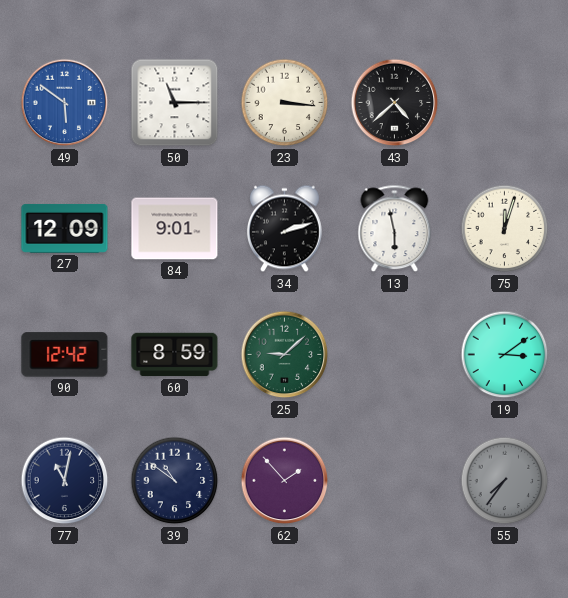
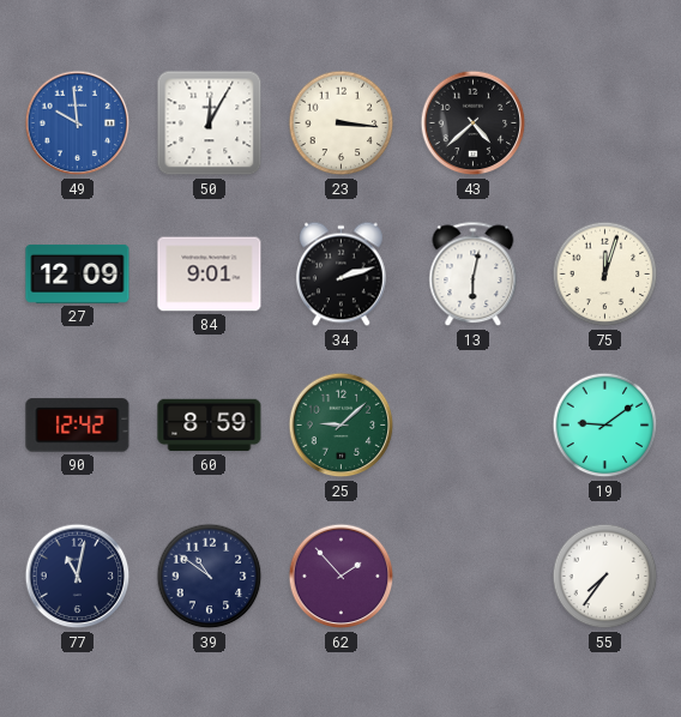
49: 5:51 -> 9:59 (78, 123)
50: 11:15 -> 12:05 (210, 123)
13: 5:58 -> 6:02 (474, 275)
19: 3:09 -> 9:09 (605, 426)
55 dial: grey -> white (605, 577)
